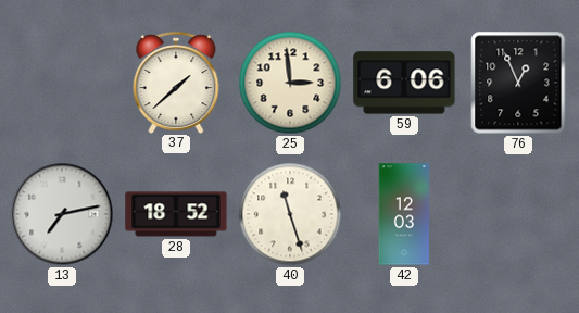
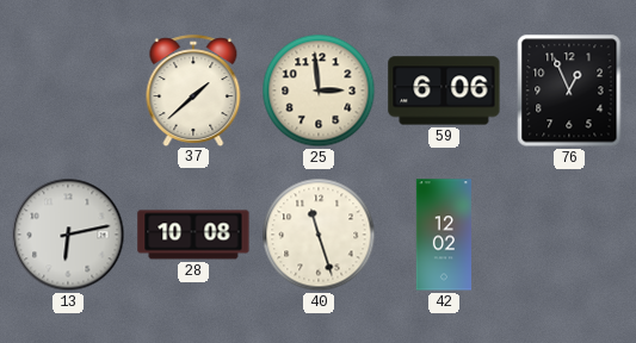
13: 7:13 -> 6:13 (68, 235)
28: 18:52 -> 10:08 (193, 235)
42: 12:03 -> 12:02 (443, 235)
